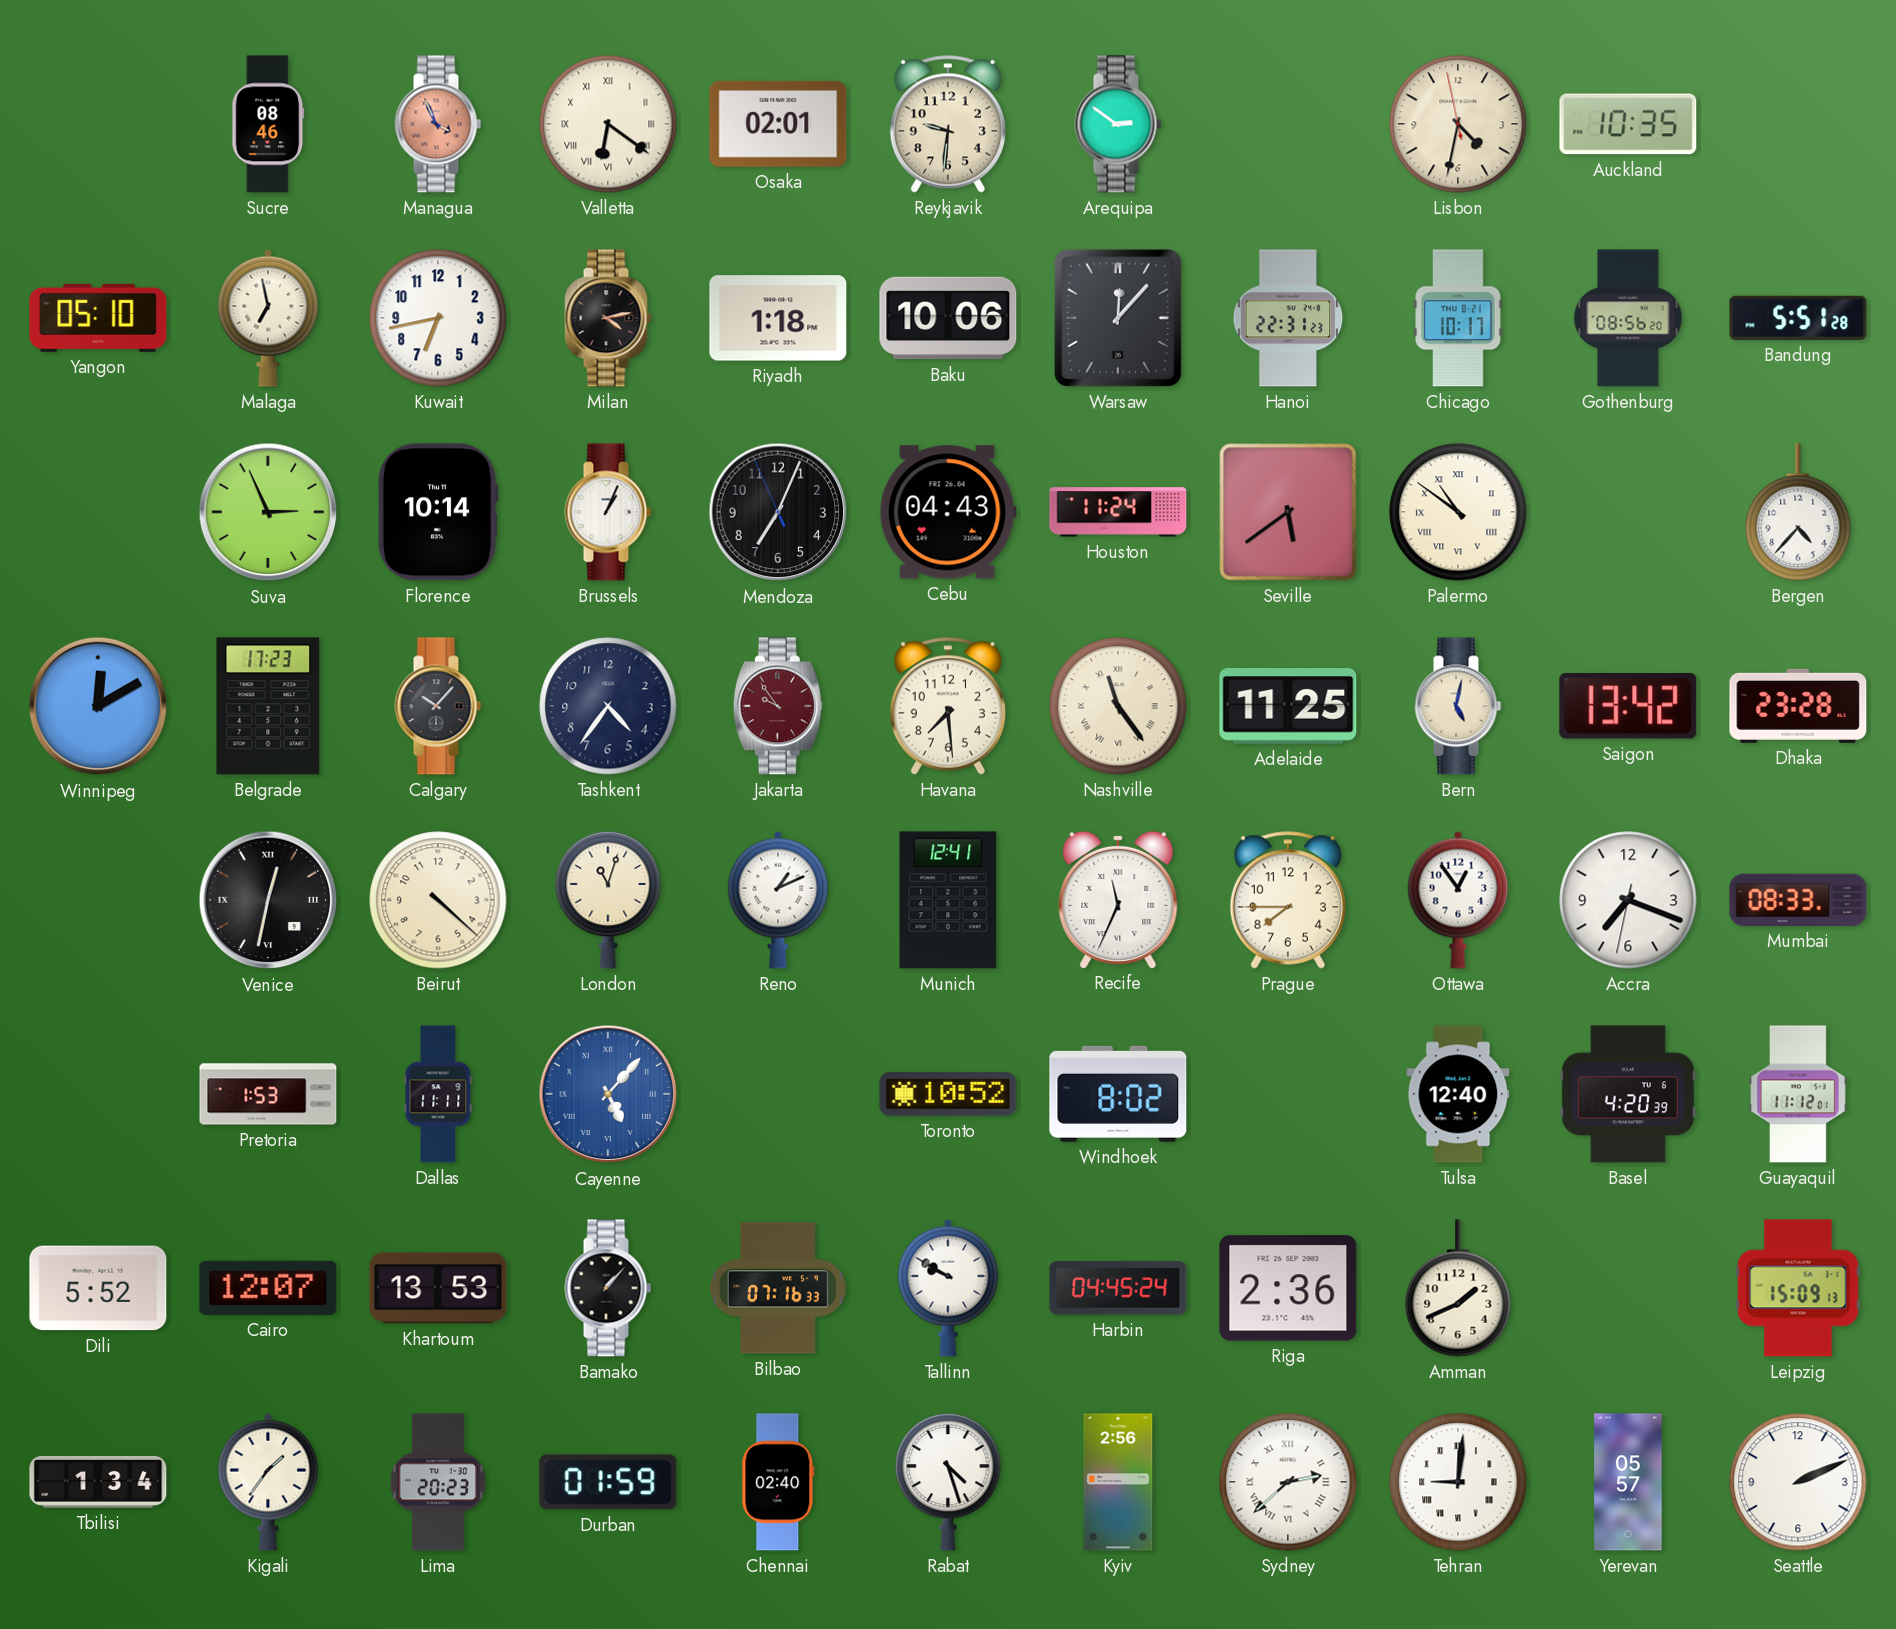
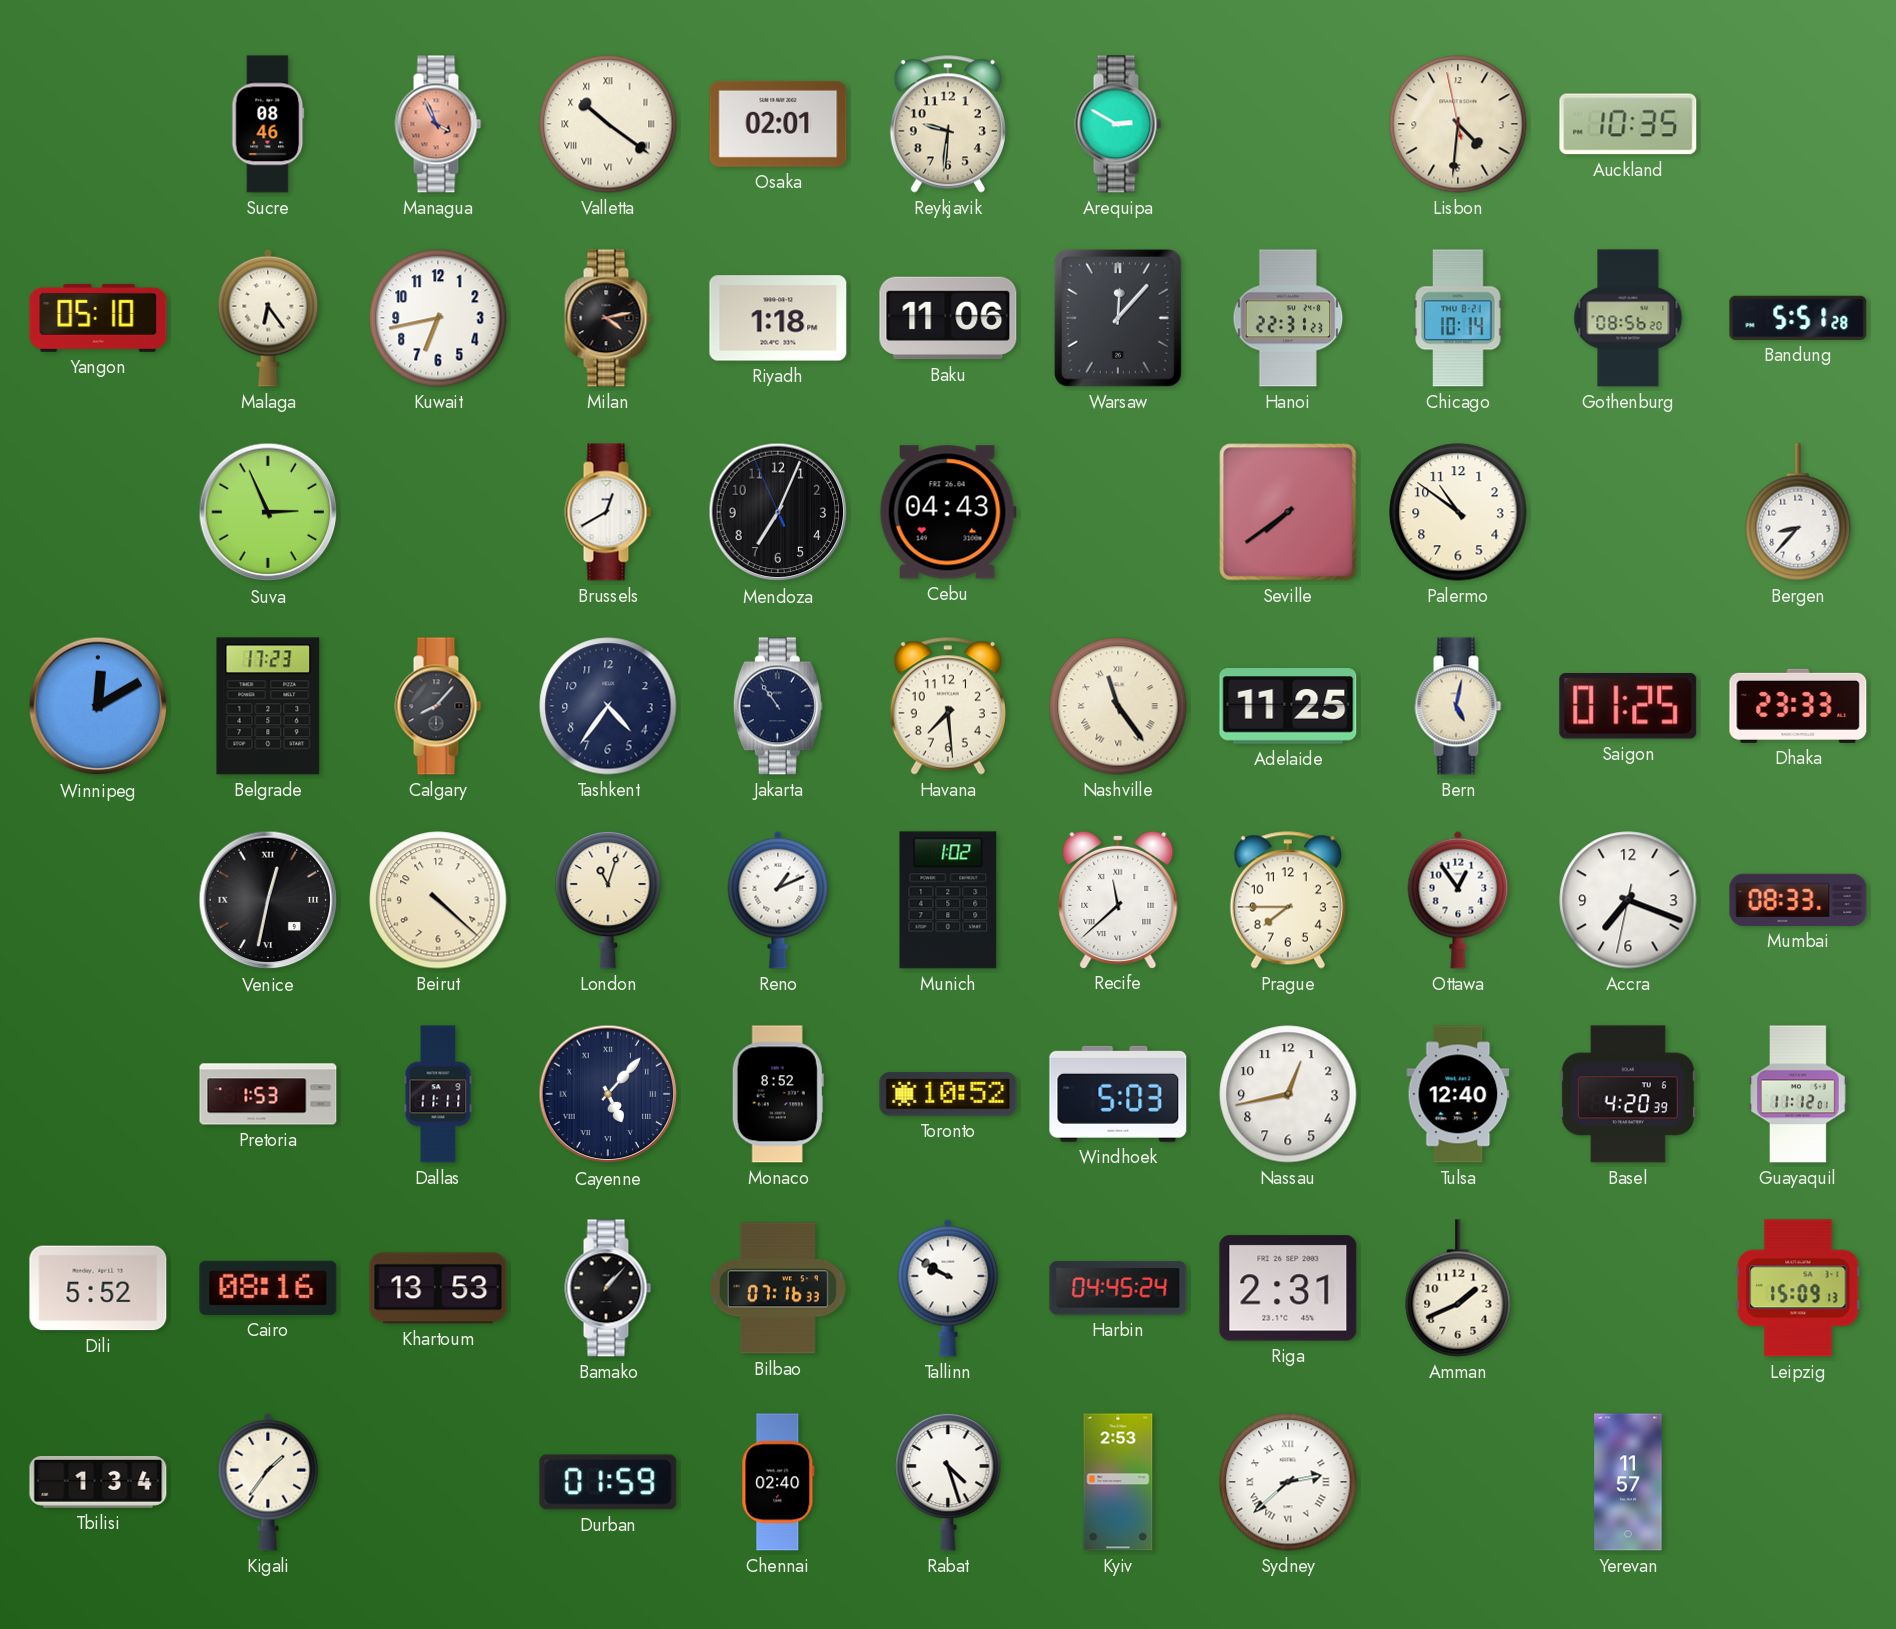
Valletta: 6:21 -> 10:21 (608, 124)
Arequipa: 2:51 -> 2:50 (1118, 124)
Lisbon: 4:31 -> 4:30 (1458, 124)
Malaga: 6:58 -> 6:24 (268, 318)
Baku: 10:06 -> 11:06 (948, 318)
Chicago: 10:17 -> 10:14 (1458, 318)
Florence: 10:14 -> none (438, 512)
Brussels: 1:04 -> 12:40 (608, 512)
Houston: 11:24 -> none (1118, 512)
Seville: 5:39 -> 7:39 (1288, 512)
Palermo numerals: Roman -> Arabic (1458, 512)
Bergen: 4:37 -> 8:37 (1798, 512)
Calgary: 10:07 -> 8:07 (438, 706)
Jakarta: 9:54 -> 10:54 (778, 706)
Jakarta dial: burgundy -> navy (778, 706)
Saigon: 13:42 -> 01:25 (1628, 707)
Dhaka: 23:28 -> 23:33 (1798, 706)
Munich: 12:41 -> 1:02 (948, 900)
Recife: 11:34 -> 11:38 (1118, 899)
Cayenne dial: blue -> navy (608, 1094)
Monaco: none -> 8:52 (778, 1094)
Windhoek: 8:02 -> 5:03 (1118, 1094)
Nassau: none -> 12:43 (1288, 1094)
Cairo: 12:07 -> 08:16 (268, 1288)
Riga: 2:36 -> 2:31 (1288, 1288)
Lima: 20:23 -> none (438, 1482)
Kyiv: 2:56 -> 2:53 (1118, 1482)
Tehran: 9:01 -> none (1458, 1482)
Yerevan: 05:57 -> 11:57 (1628, 1482)
Seattle: 2:11 -> none (1798, 1482)
